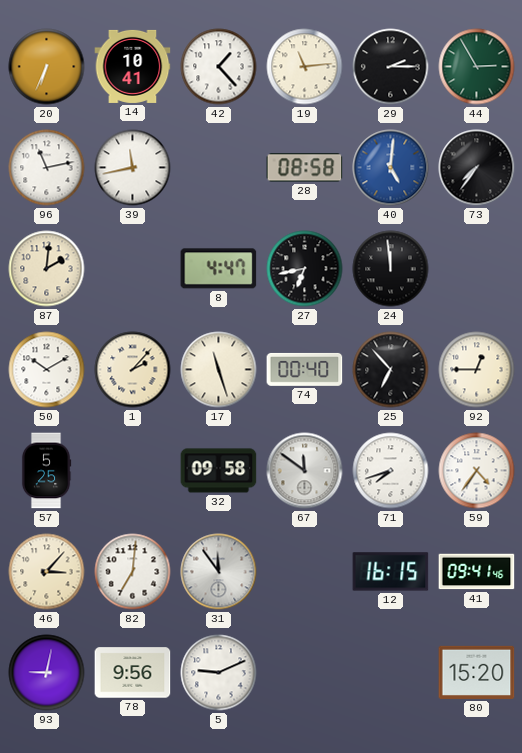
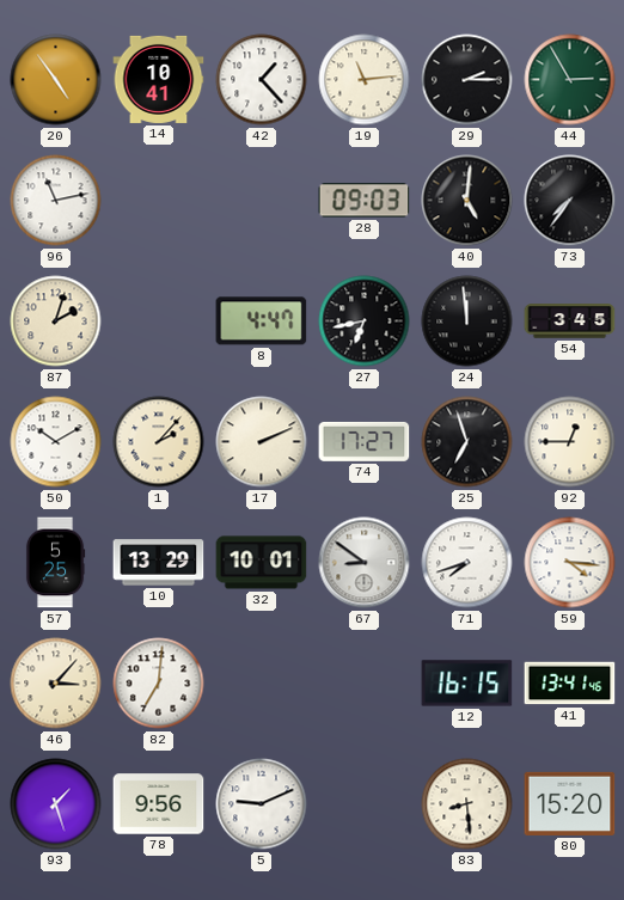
20: 6:34 -> 4:54 (56, 80)
39: 11:43 -> none (133, 168)
28: 08:58 -> 09:03 (365, 201)
40 dial: blue -> black (467, 201)
87: 2:01 -> 2:03 (56, 322)
54: none -> 3:45 (570, 322)
17: 11:27 -> 2:11 (262, 442)
74: 00:40 -> 17:27 (365, 441)
25: 6:53 -> 6:57 (467, 442)
10: none -> 13:29 (159, 563)
32: 09:58 -> 10:01 (262, 563)
67: 11:51 -> 8:51 (365, 563)
59: 4:36 -> 4:16 (570, 563)
31: 11:54 -> none (219, 572)
41: 09:41 -> 13:41 (570, 684)
93: 9:02 -> 1:27 (56, 804)
83: none -> 8:29 (467, 804)
